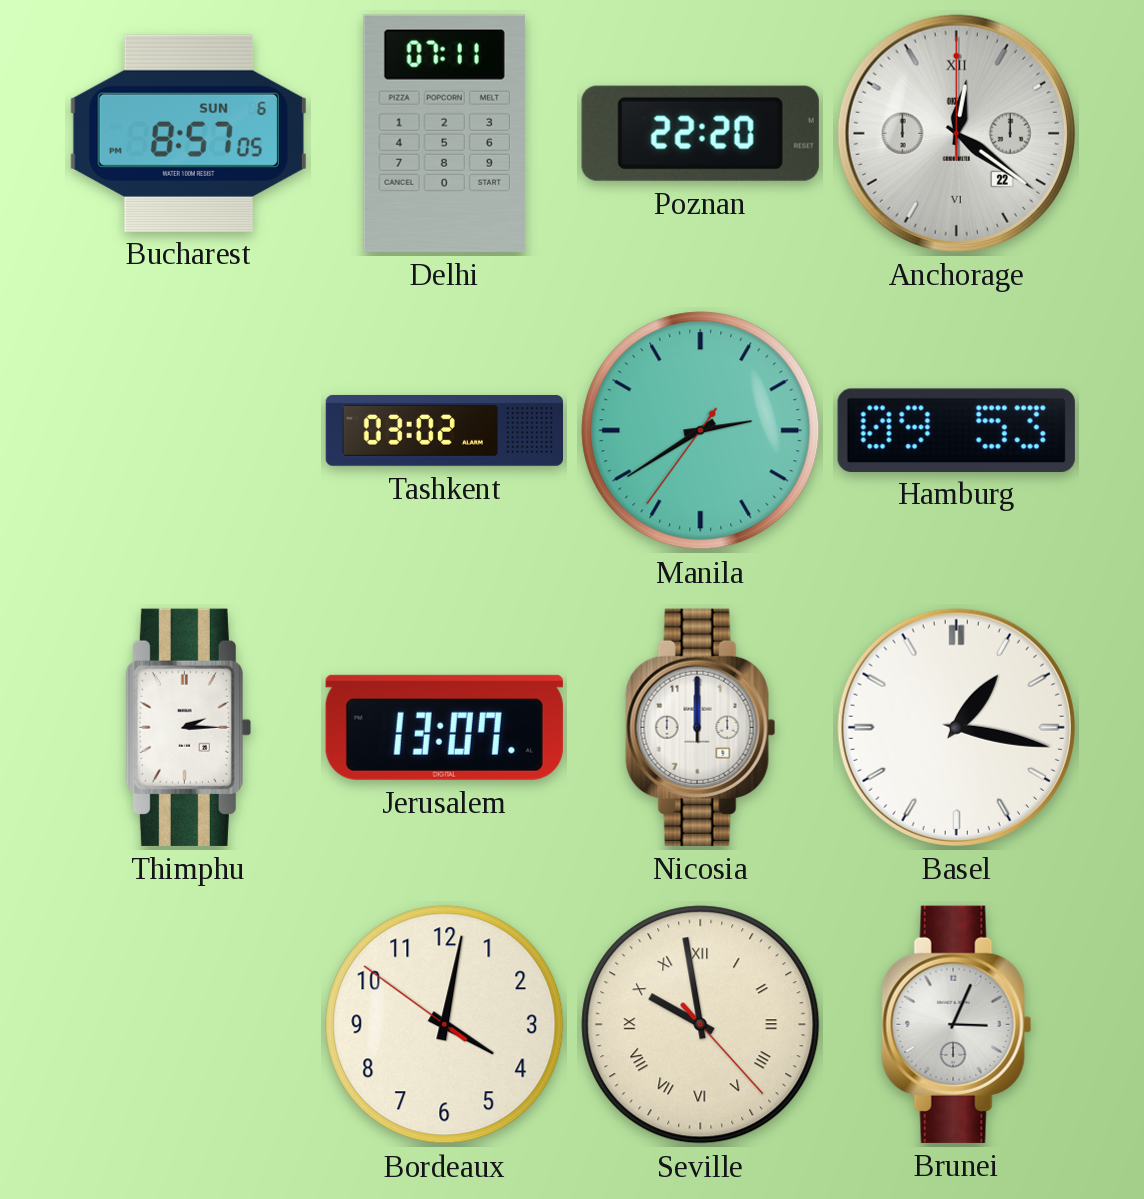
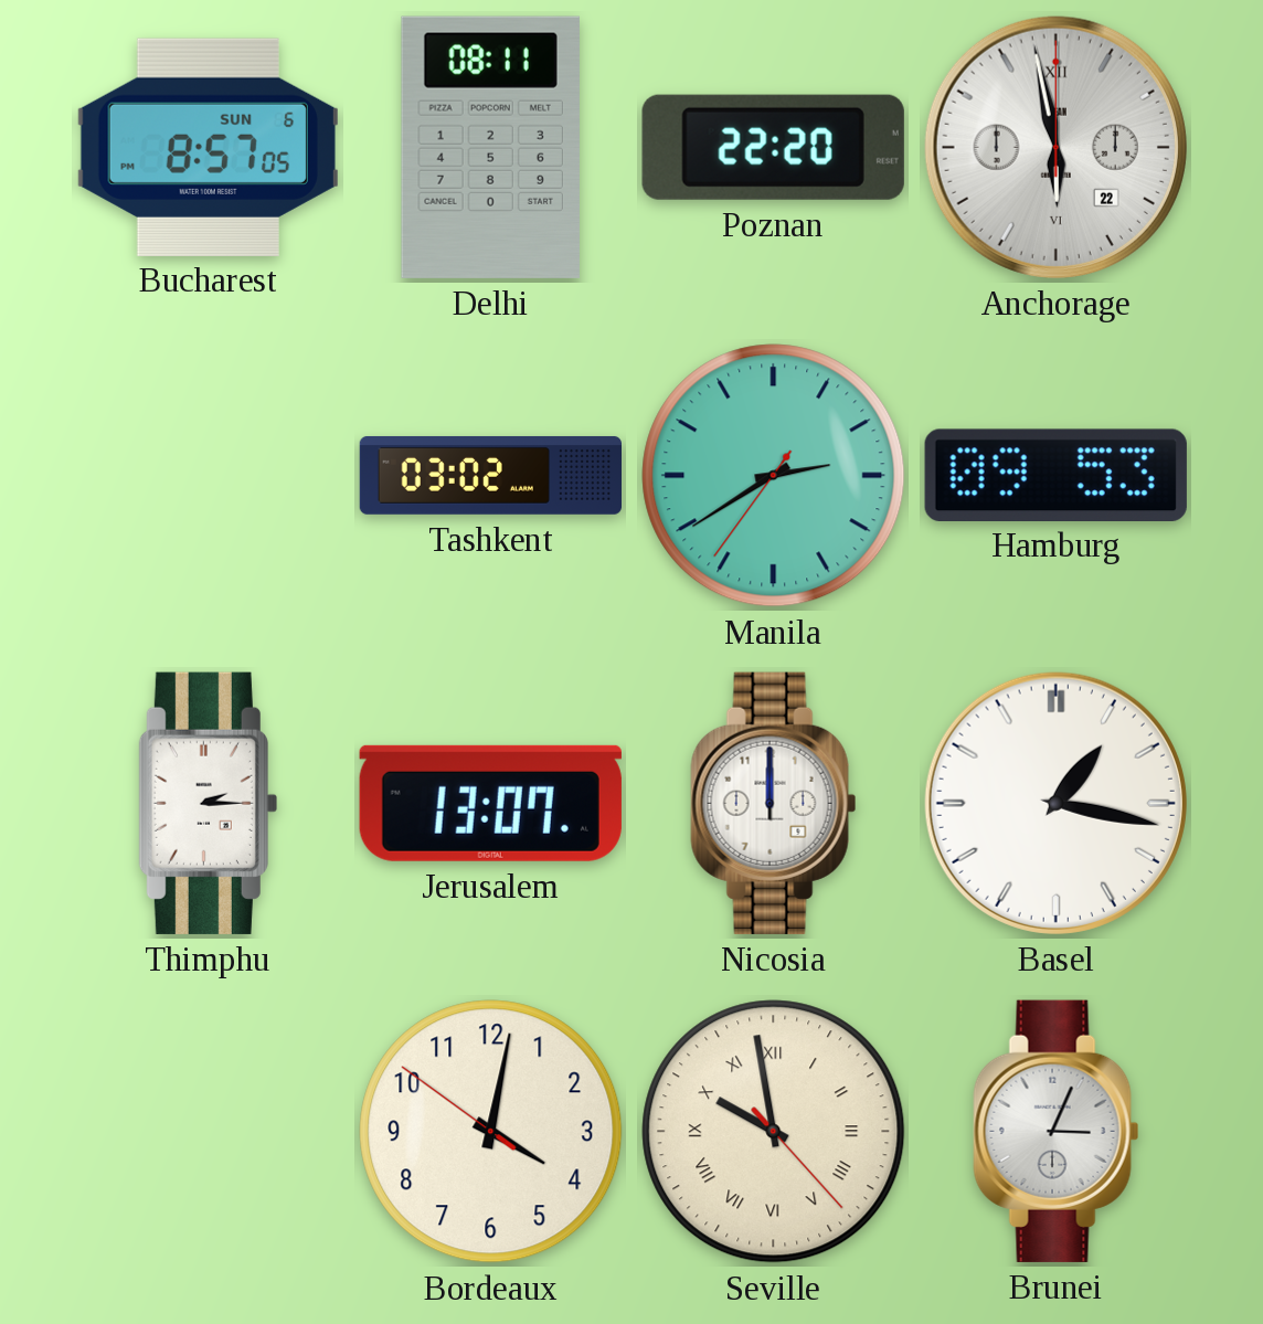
Delhi: 07:11 -> 08:11 (490, 147)
Anchorage: 12:21 -> 5:58 (1055, 147)
